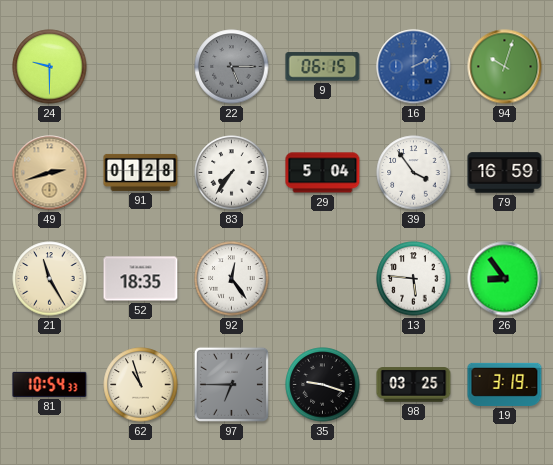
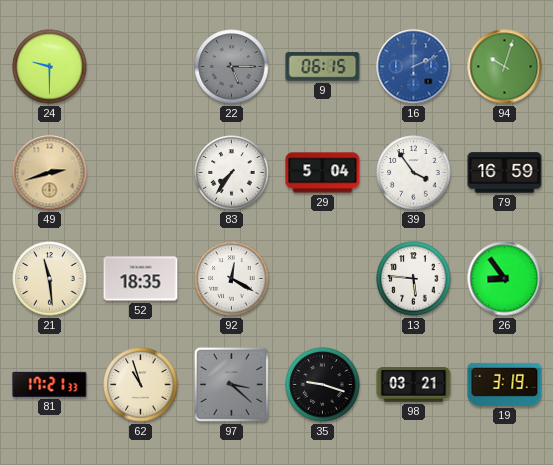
91: 01:28 -> none (141, 172)
21: 11:25 -> 11:29 (50, 279)
92: 12:24 -> 12:20 (232, 279)
81: 10:54 -> 17:21 (50, 384)
97: 6:45 -> 3:22 (231, 384)
98: 03:25 -> 03:21 (414, 385)
